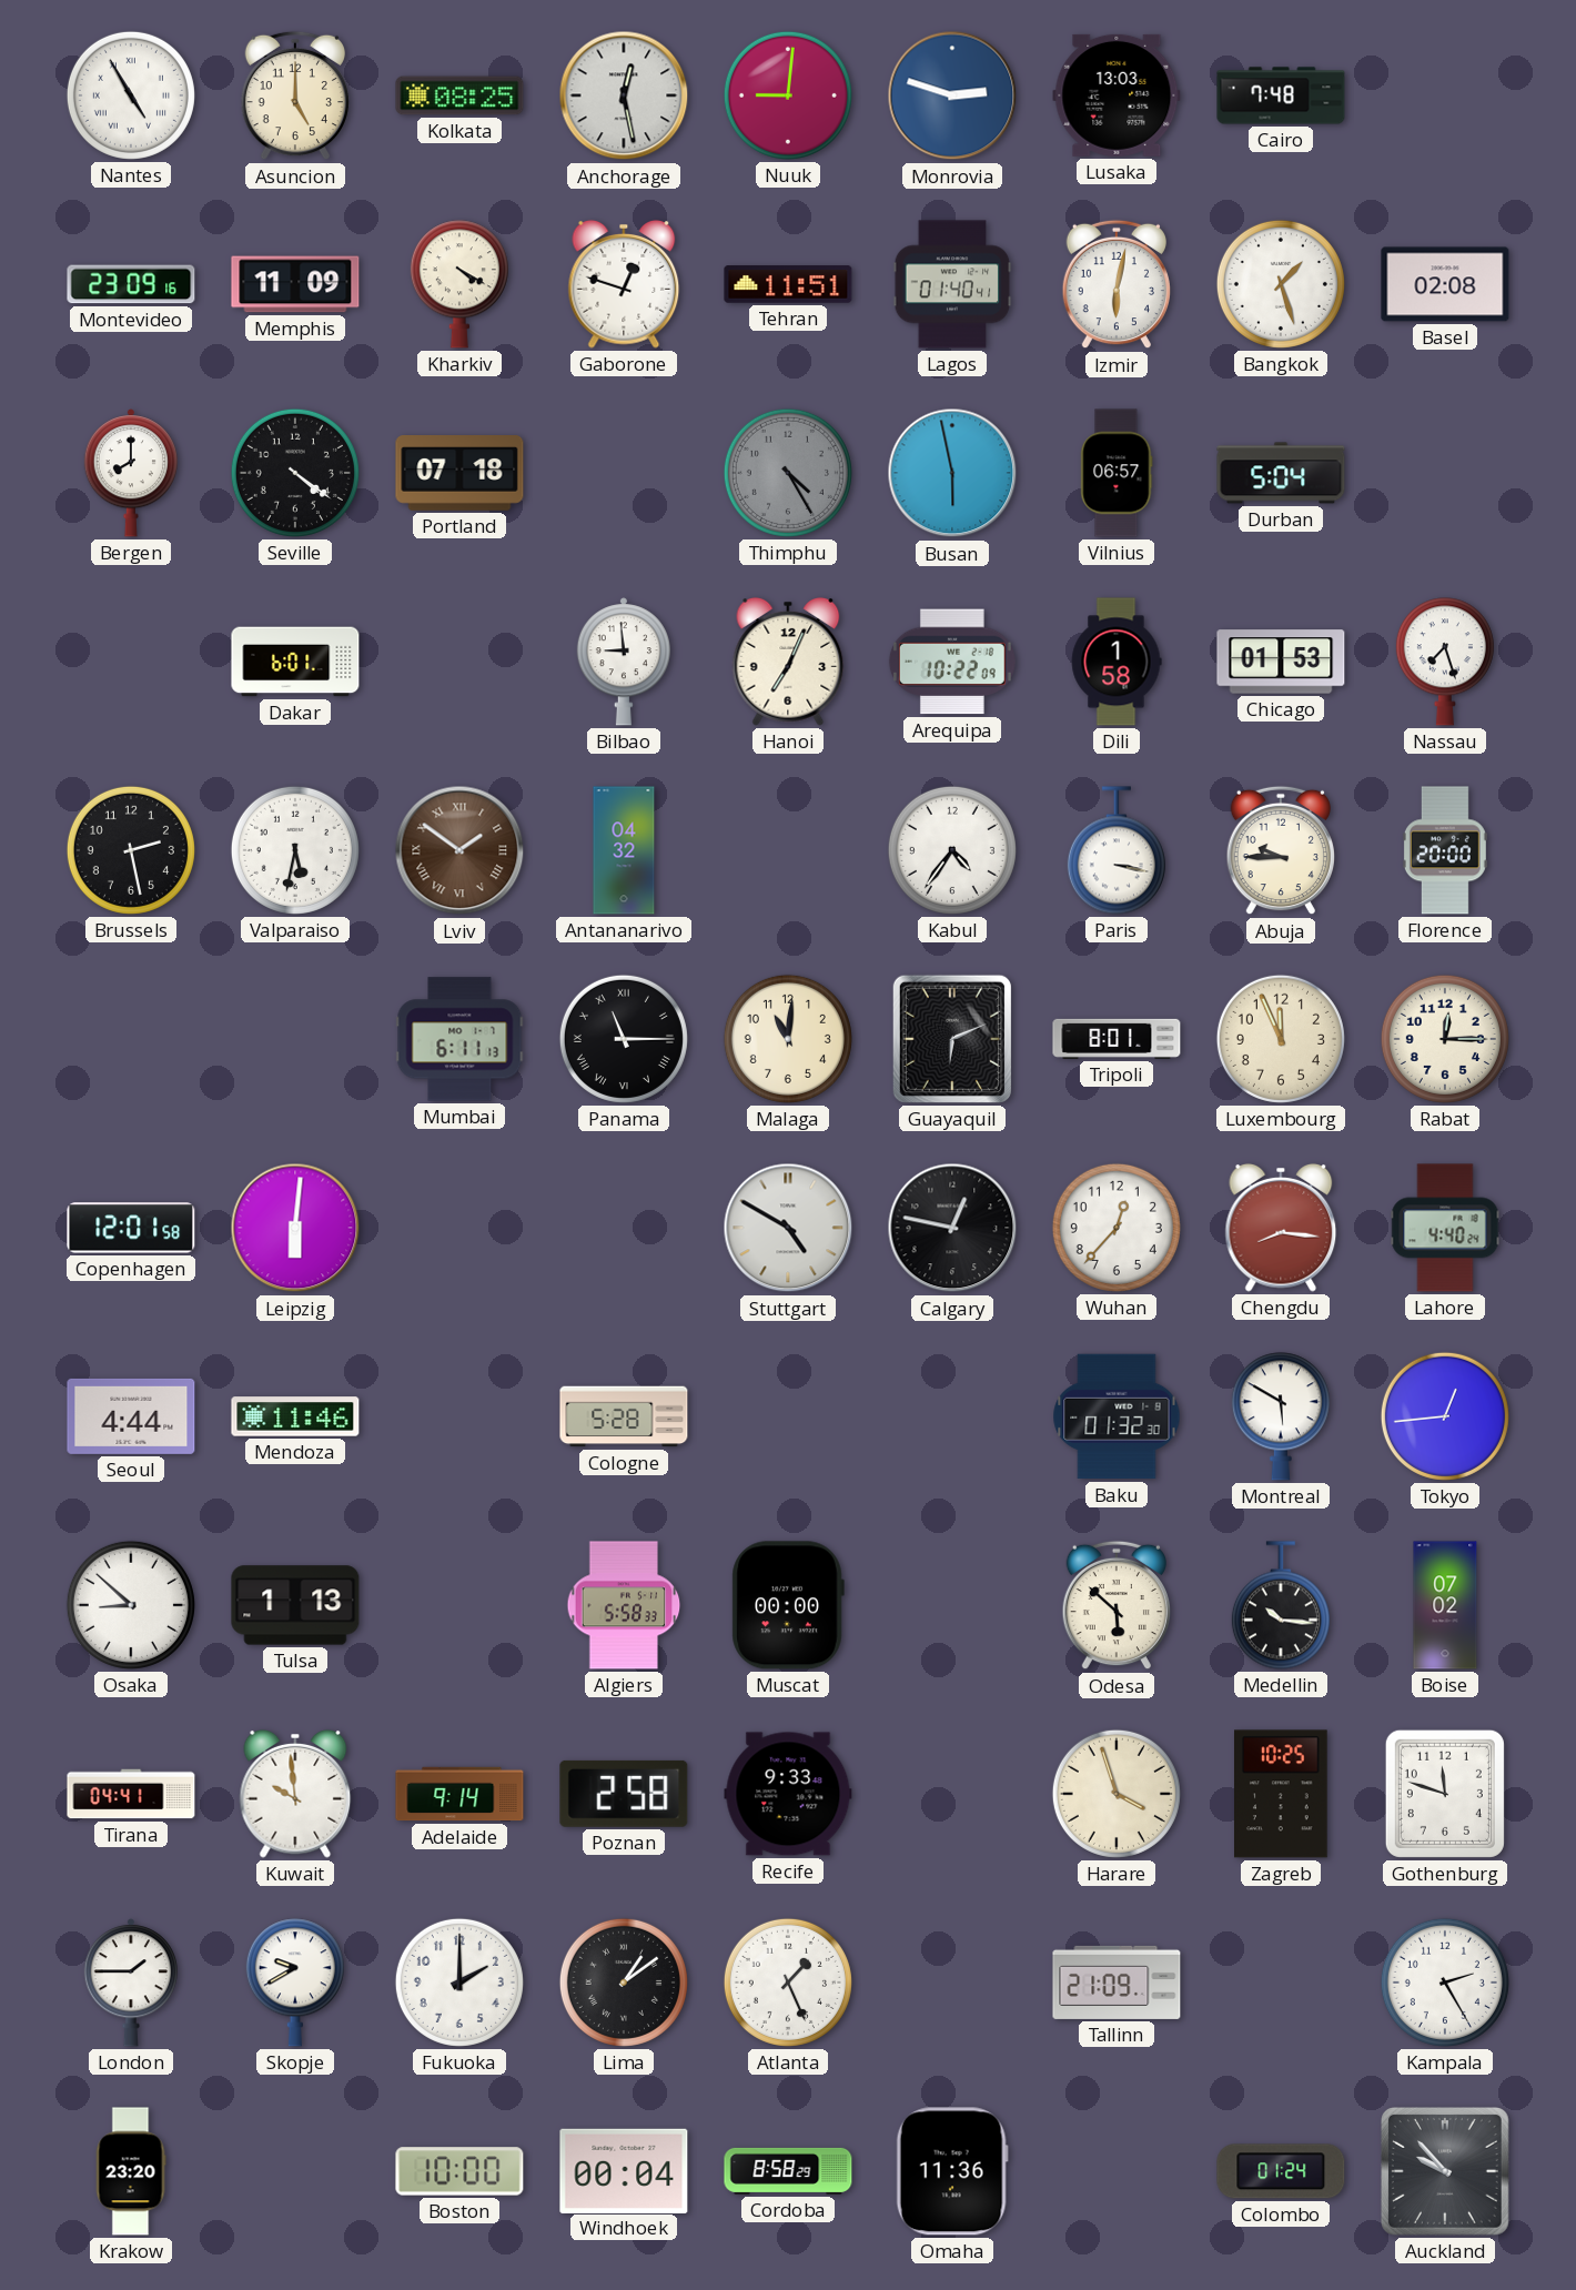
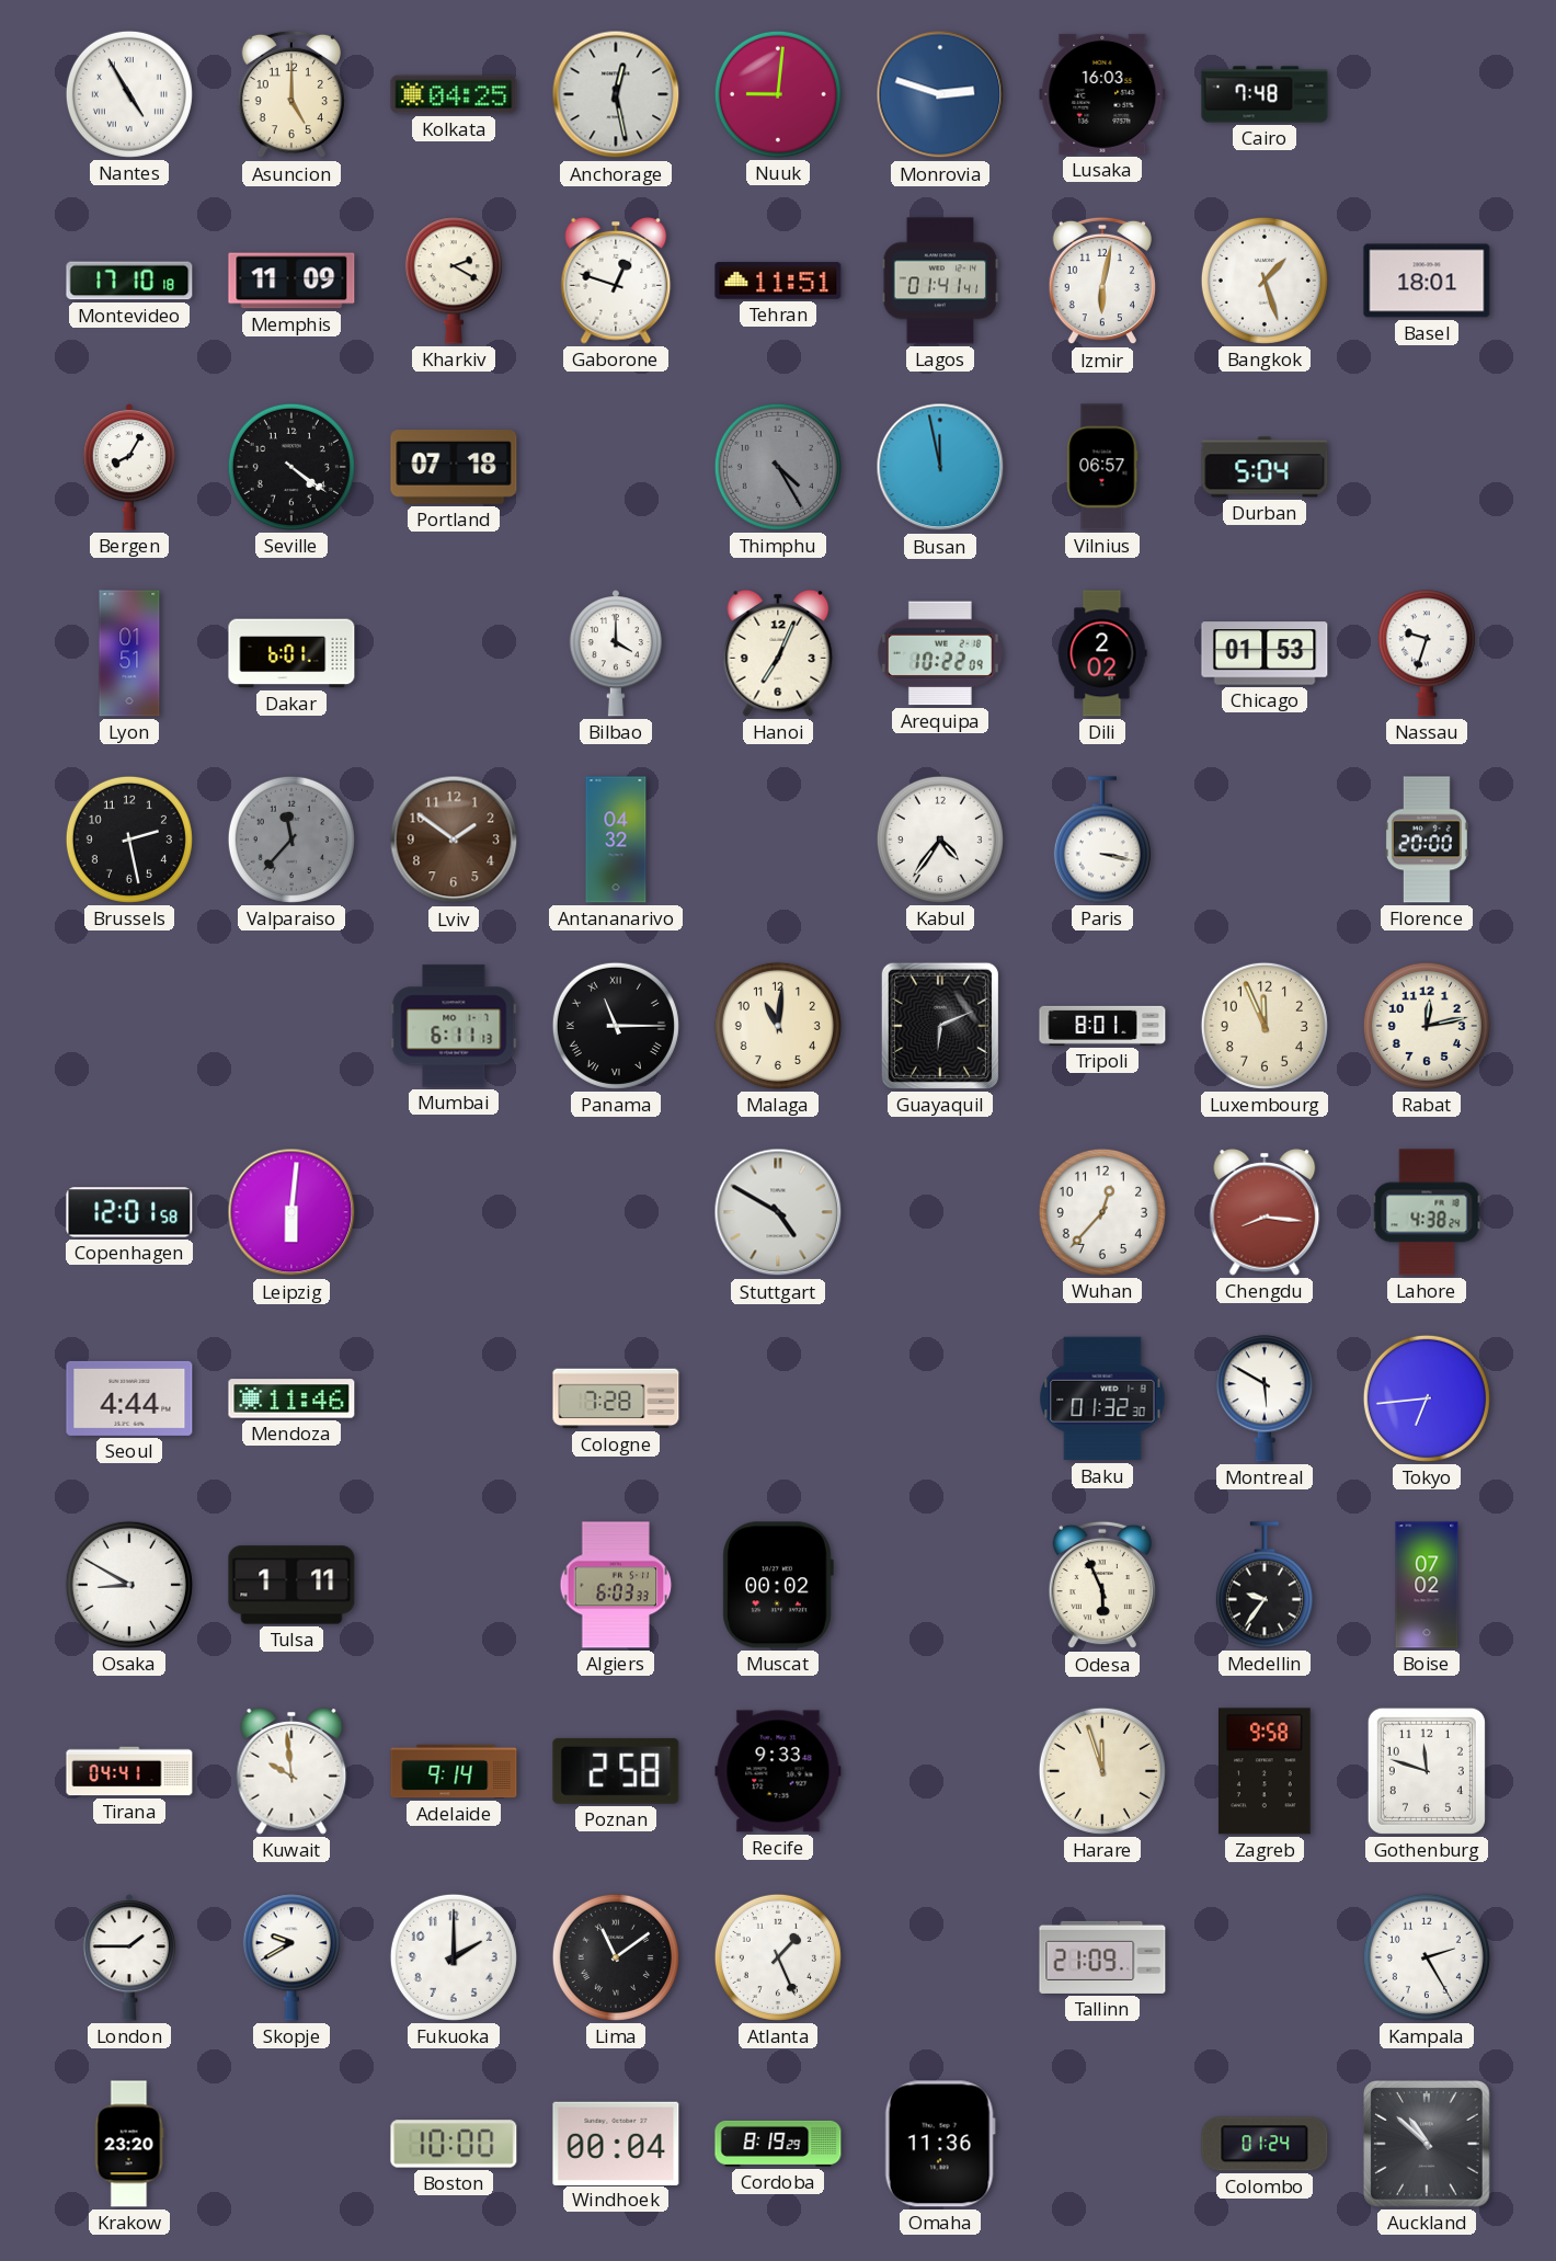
Kolkata: 08:25 -> 04:25 (454, 94)
Lusaka: 13:03 -> 16:03 (1102, 94)
Montevideo: 23:09 -> 17:10 (129, 281)
Kharkiv: 4:20 -> 2:20 (454, 281)
Lagos: 01:40 -> 01:41 (940, 281)
Basel: 02:08 -> 18:01 (1427, 281)
Bergen: 8:00 -> 8:05 (128, 467)
Busan: 5:58 -> 11:58 (940, 467)
Lyon: none -> 01:51 (129, 653)
Bilbao: 8:59 -> 4:00 (615, 653)
Dili: 1:58 -> 2:02 (1102, 653)
Nassau: 7:27 -> 9:33 (1427, 653)
Valparaiso: 5:32 -> 11:37 (291, 840)
Valparaiso dial: white -> grey (291, 840)
Lviv numerals: Roman -> Arabic (454, 840)
Abuja: 9:45 -> none (1280, 850)
Rabat: 12:15 -> 12:13 (1427, 1026)
Calgary: 12:47 -> none (952, 1228)
Lahore: 4:40 -> 4:38 (1427, 1212)
Cologne: 5:28 -> 7:28 (616, 1398)
Tokyo: 12:44 -> 6:44 (1427, 1398)
Osaka: 8:52 -> 8:50 (129, 1585)
Tulsa: 1:13 -> 1:11 (291, 1585)
Algiers: 5:58 -> 6:03 (616, 1585)
Muscat: 00:00 -> 00:02 (778, 1585)
Odesa: 5:52 -> 5:56 (1101, 1585)
Medellin: 10:16 -> 9:36 (1265, 1585)
Harare: 3:57 -> 11:57 (1102, 1771)
Zagreb: 10:25 -> 9:58 (1266, 1771)
Lima: 1:09 -> 11:09 (616, 1957)
Cordoba: 8:58 -> 8:19 (778, 2144)
Auckland: 9:53 -> 10:52 (1427, 2144)
